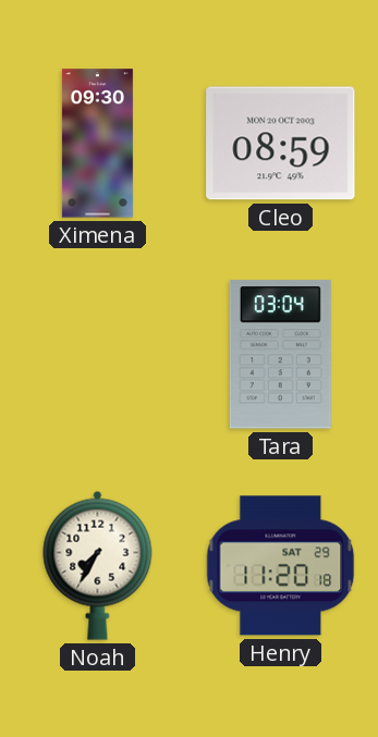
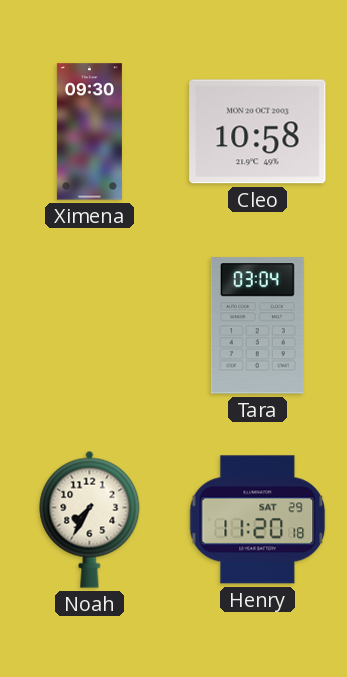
Cleo: 08:59 -> 10:58 (258, 132)
